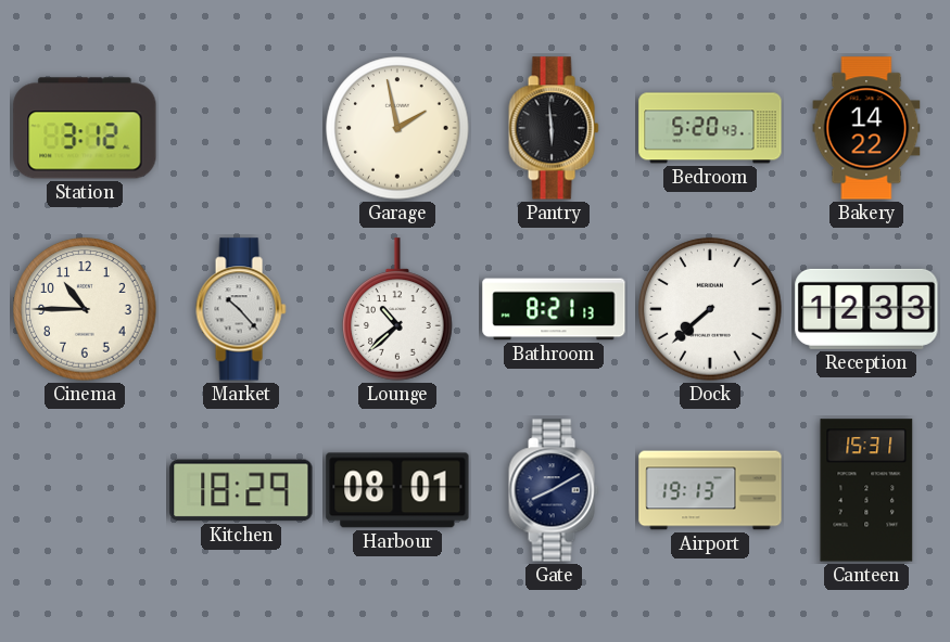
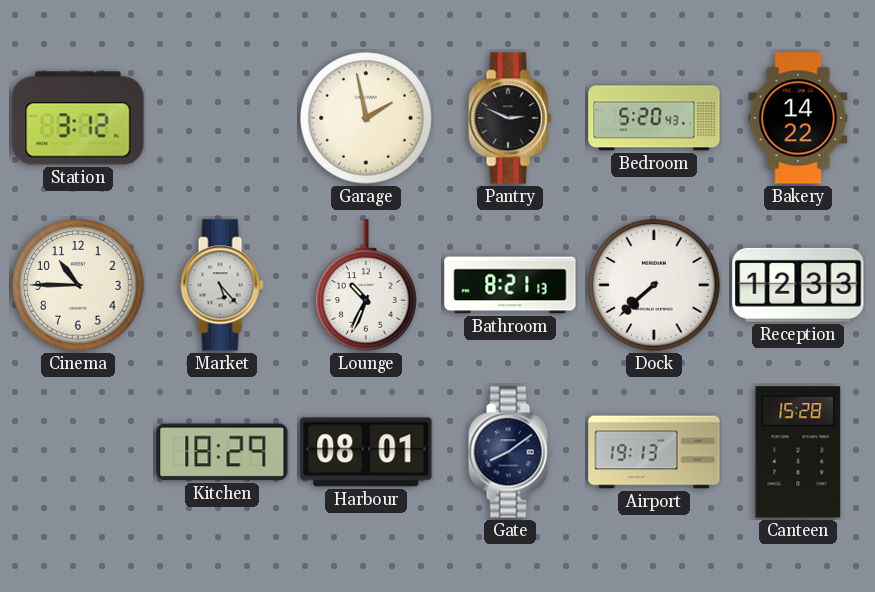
Pantry: 5:59 -> 2:49 (510, 118)
Market: 10:23 -> 5:23 (222, 285)
Lounge: 10:38 -> 10:34 (366, 285)
Gate: 8:10 -> 8:09 (510, 452)
Canteen: 15:31 -> 15:28 (798, 452)
